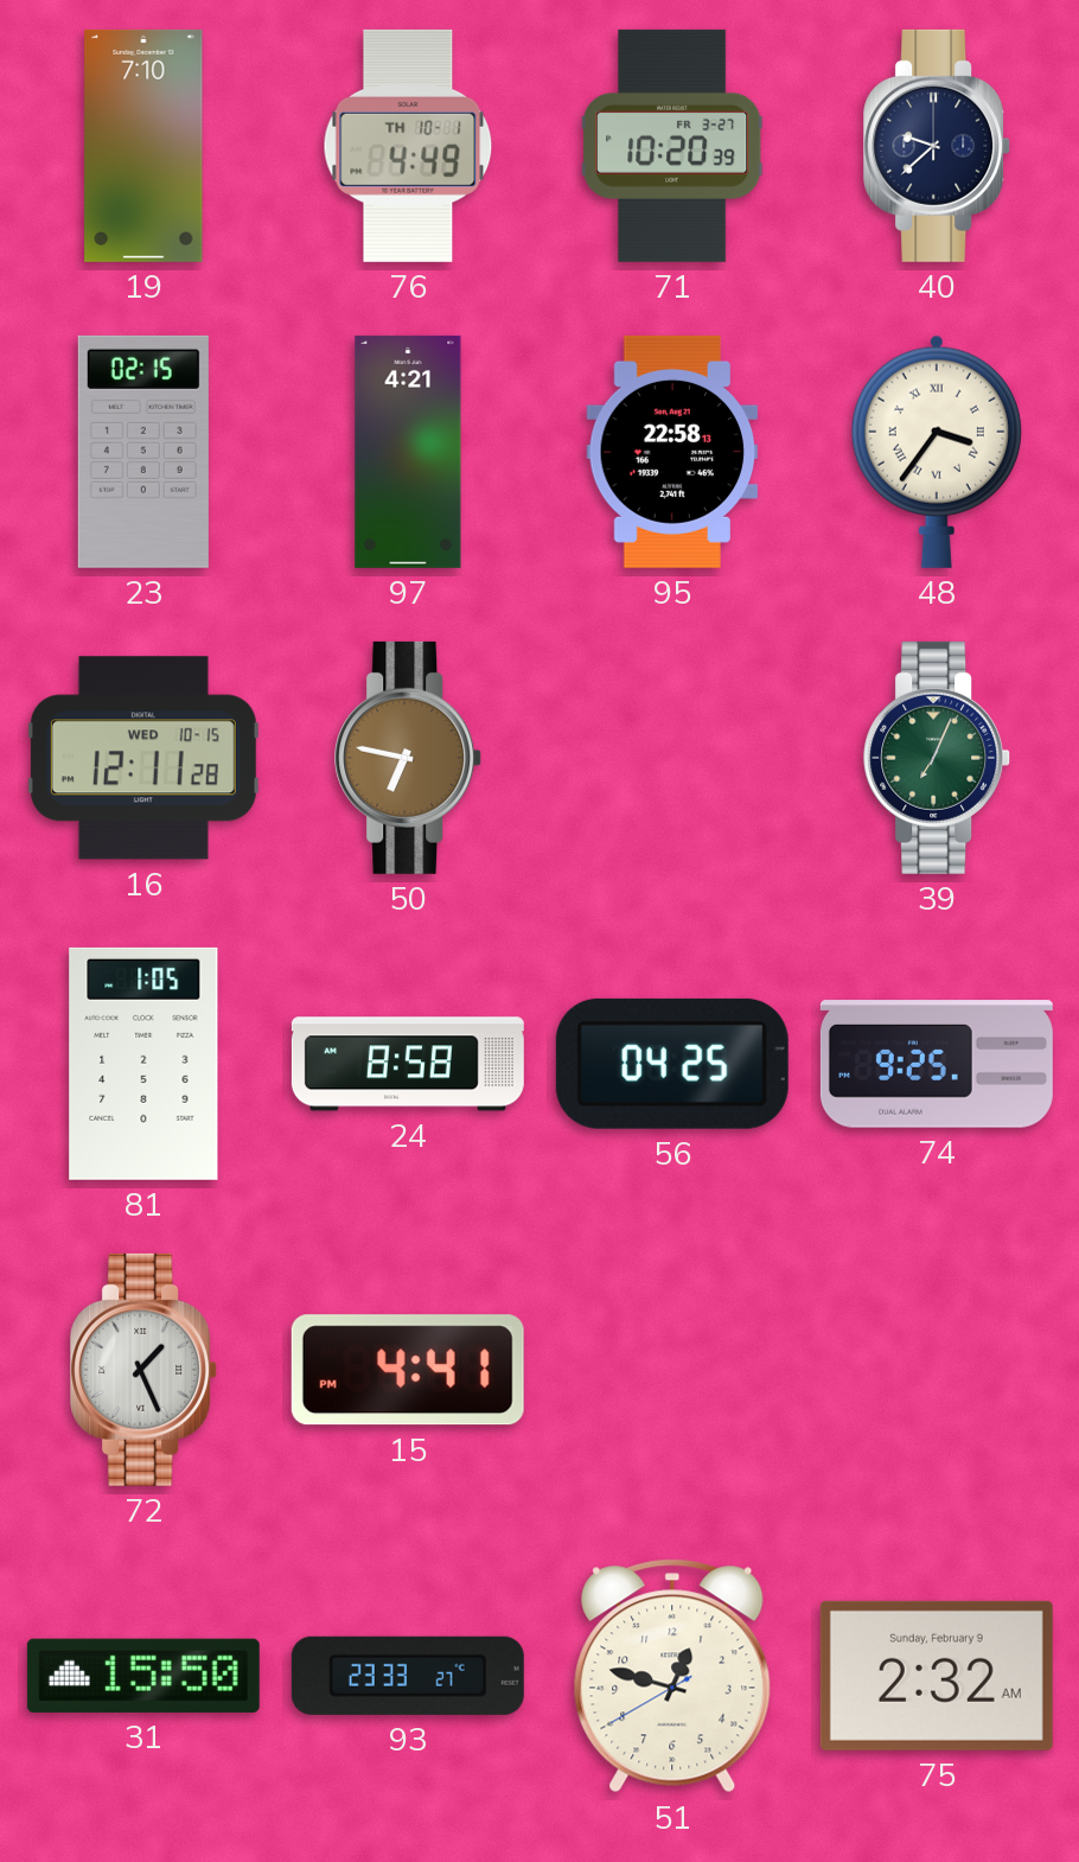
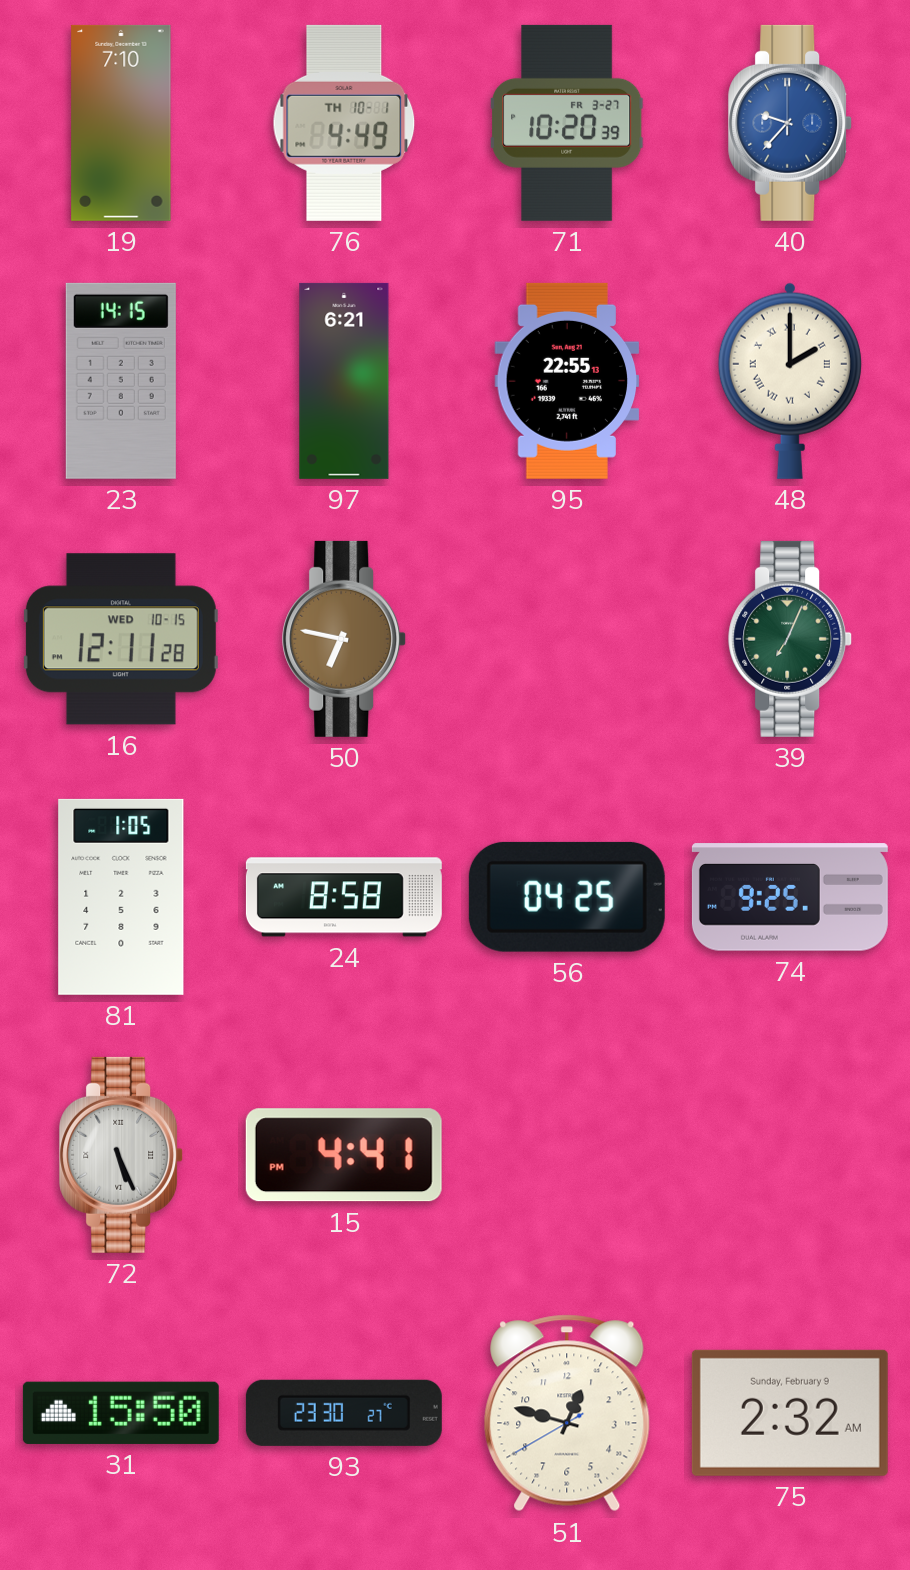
40: 9:38 -> 9:37 (791, 123)
40 dial: navy -> blue (791, 123)
23: 02:15 -> 14:15 (121, 381)
97: 4:21 -> 6:21 (344, 381)
95: 22:58 -> 22:55 (567, 381)
48: 3:36 -> 2:00 (790, 381)
72: 1:26 -> 5:26 (122, 1155)
93: 23:33 -> 23:30 (344, 1413)
